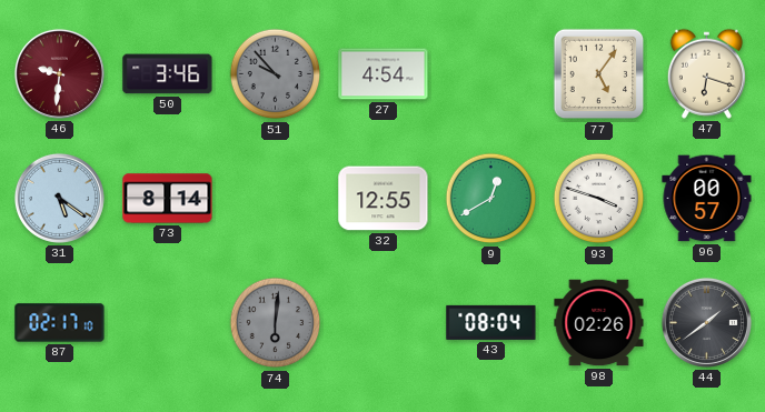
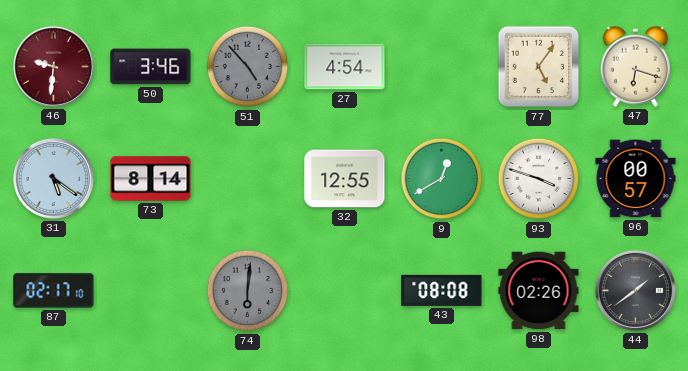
51: 9:53 -> 4:53 (248, 67)
43: 08:04 -> 08:08 (442, 290)
